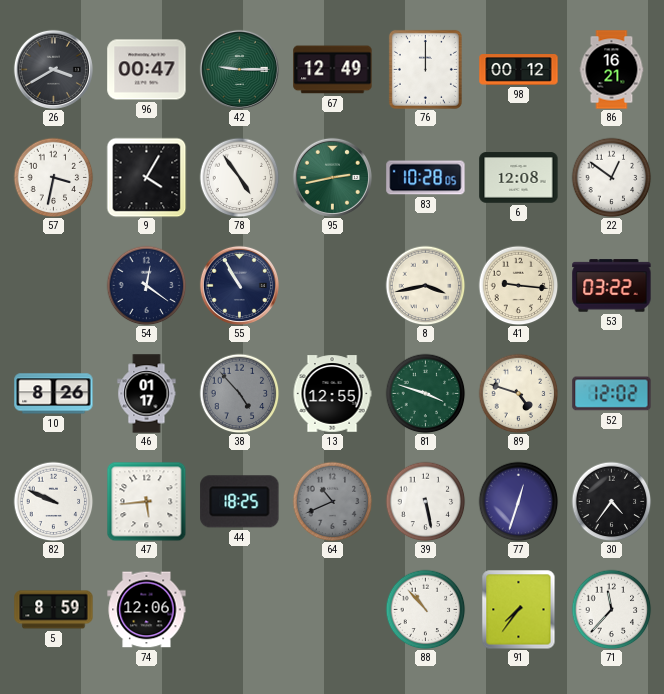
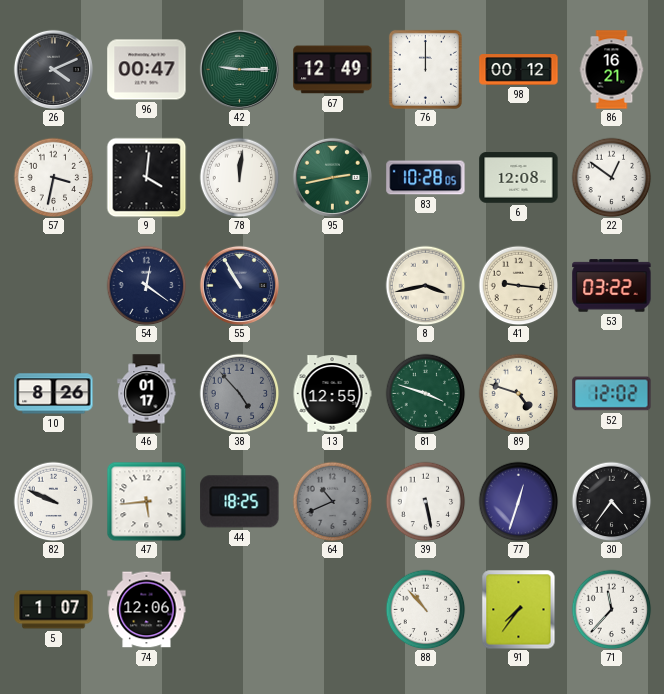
26: 3:40 -> 4:11 (53, 69)
9: 4:05 -> 4:01 (146, 177)
78: 4:54 -> 12:01 (239, 177)
5: 8:59 -> 1:07 (54, 610)
